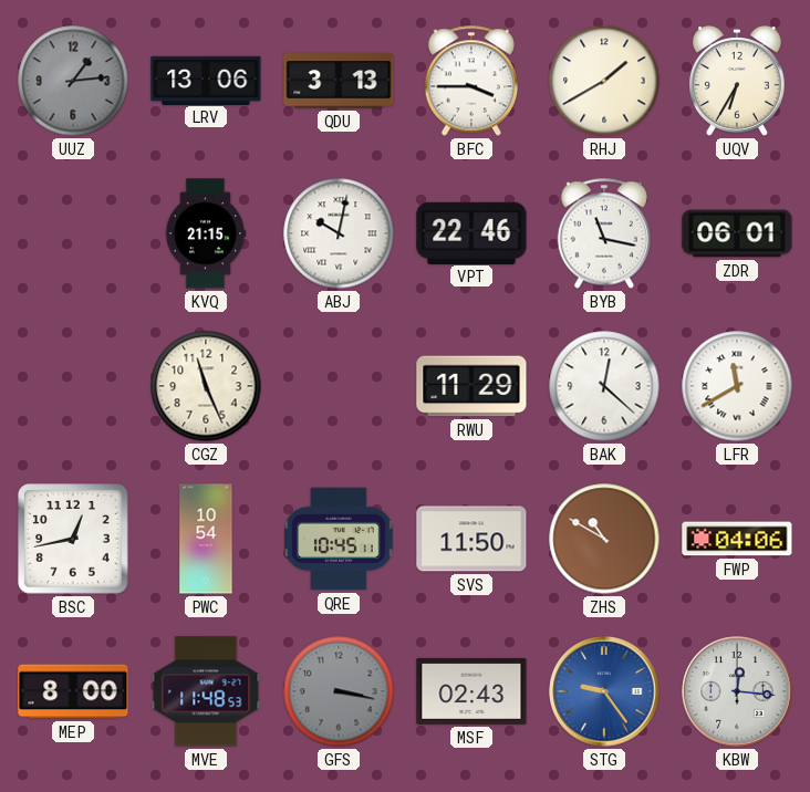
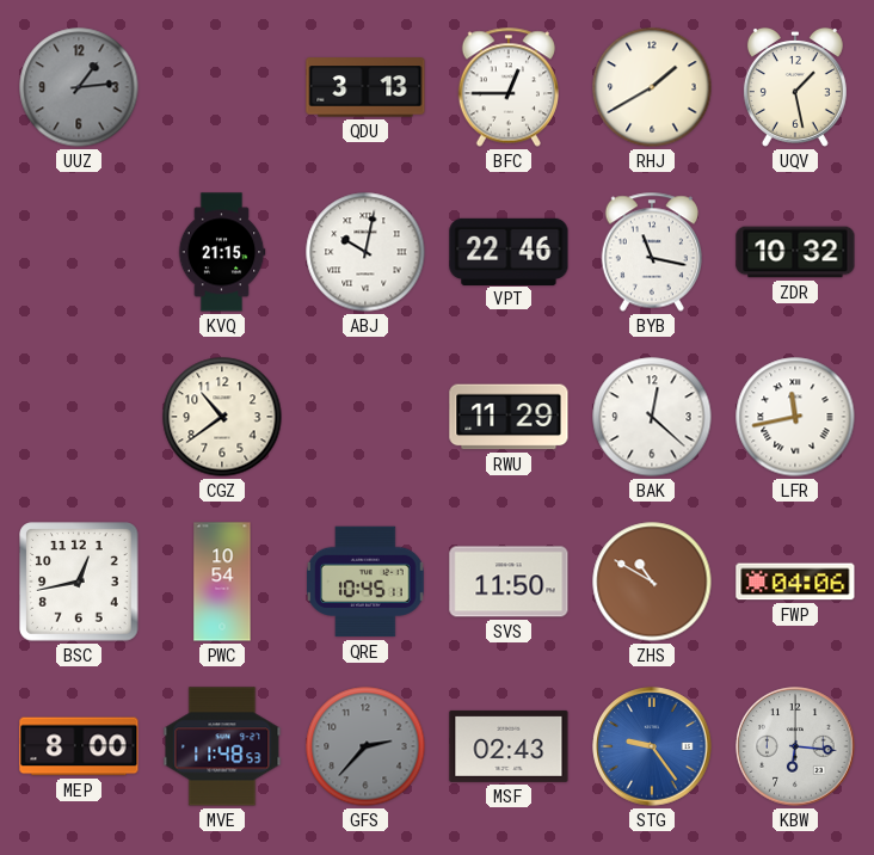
LRV: 13:06 -> none (206, 80)
BFC: 3:45 -> 12:45 (507, 87)
UQV: 6:35 -> 1:28 (795, 87)
ZDR: 06:01 -> 10:32 (795, 252)
CGZ: 11:26 -> 10:39 (222, 417)
LFR: 11:40 -> 11:43 (795, 417)
GFS: 3:17 -> 2:37 (365, 746)
KBW: 12:16 -> 6:16 (795, 746)
